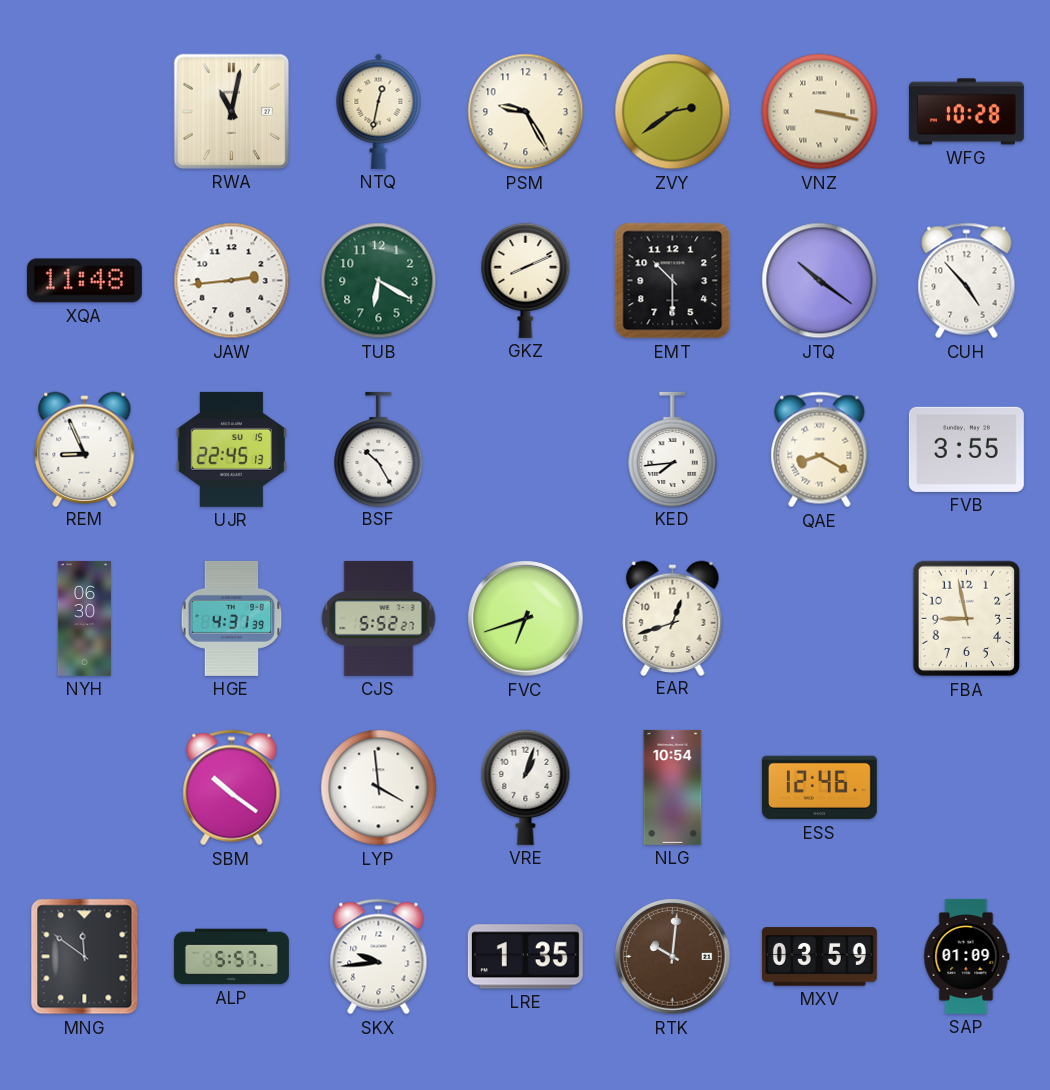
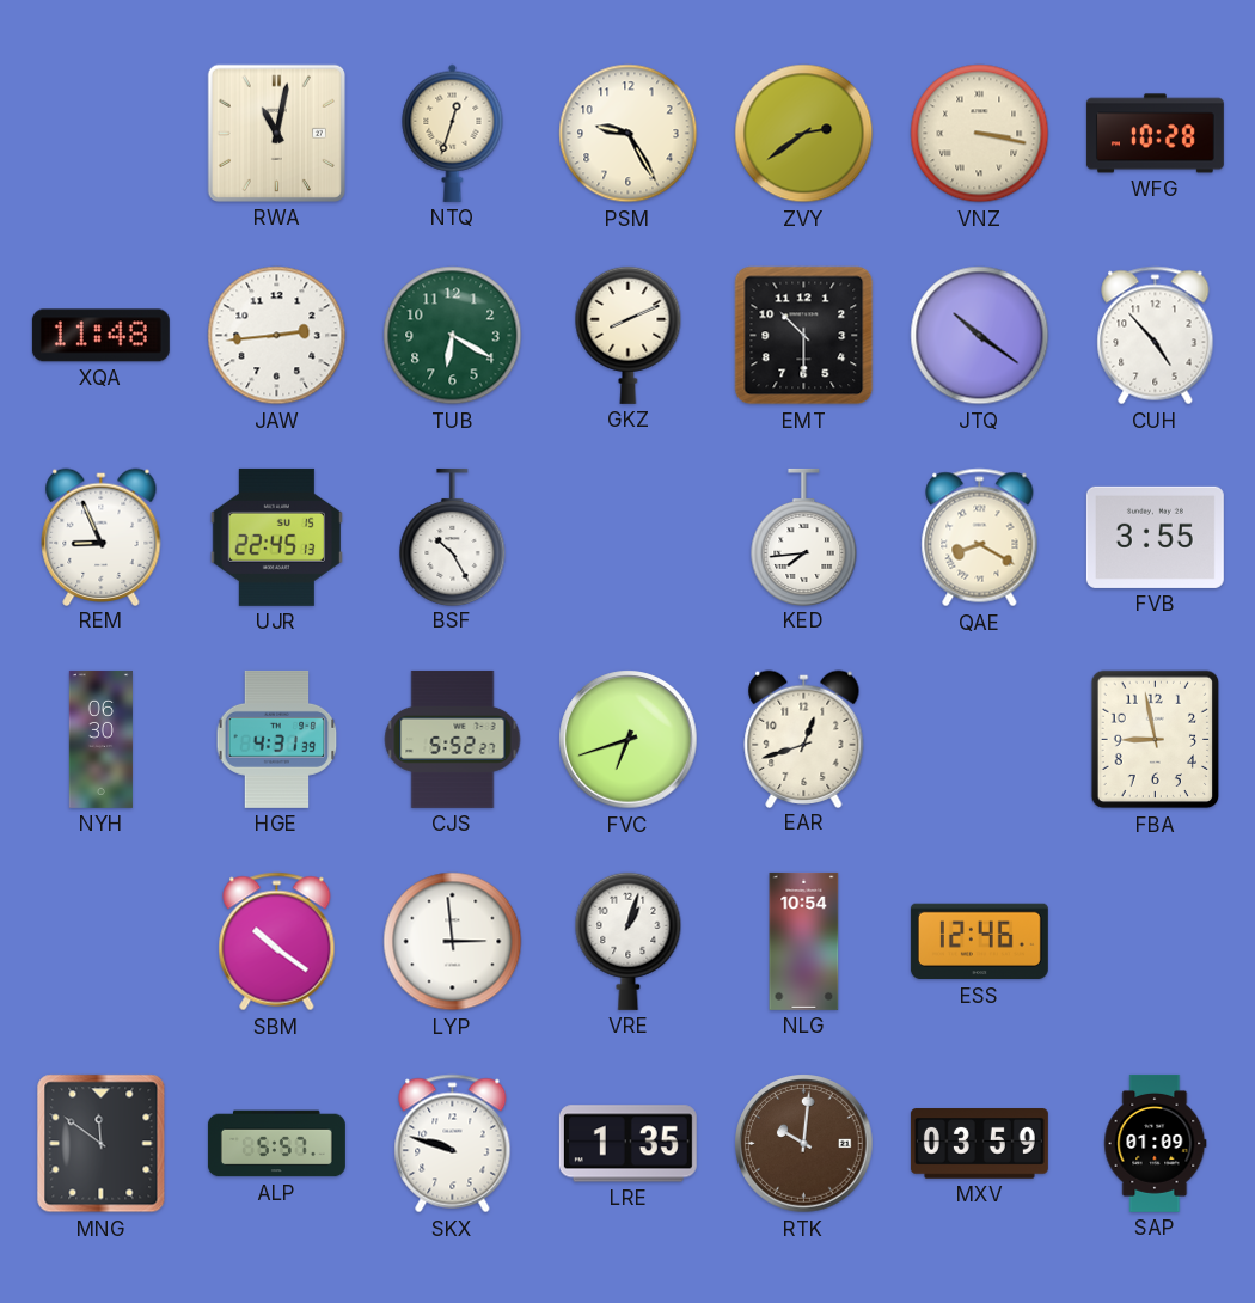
NTQ: 12:32 -> 12:33 (453, 133)
LYP: 3:59 -> 2:59 (453, 942)
SKX: 9:44 -> 9:48 (453, 1144)
